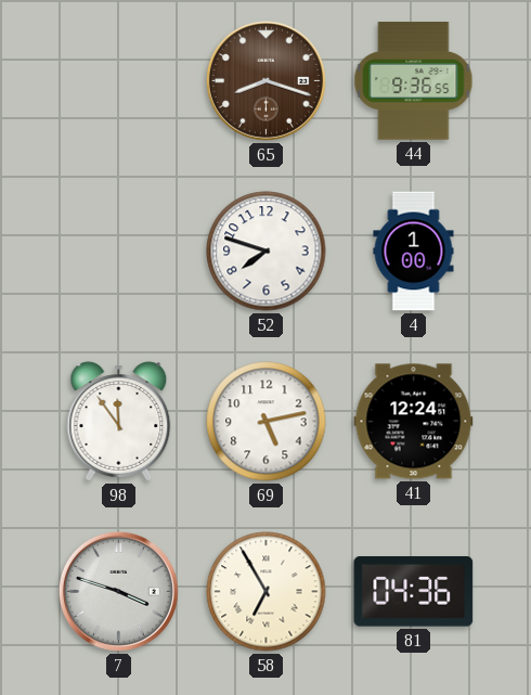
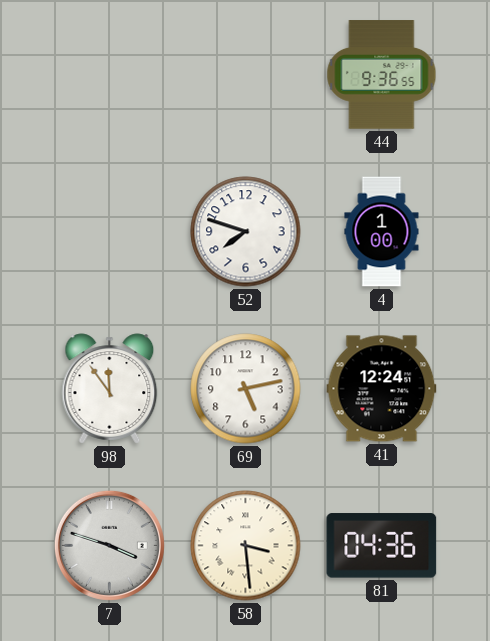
65: 8:18 -> none (265, 80)
58: 6:55 -> 3:29 (246, 546)
